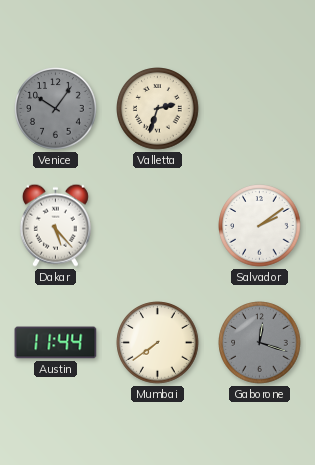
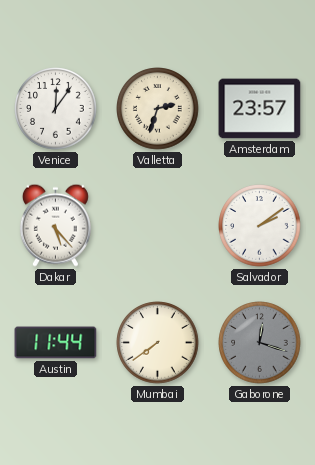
Venice: 10:06 -> 12:06 (56, 109)
Venice dial: grey -> white (56, 109)
Amsterdam: none -> 23:57 (260, 109)
